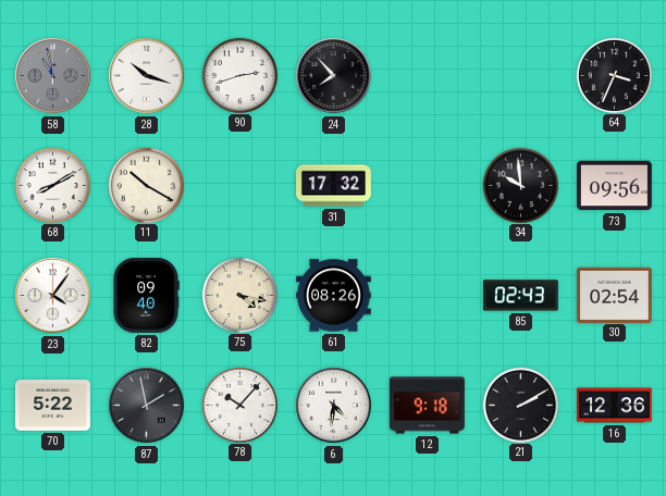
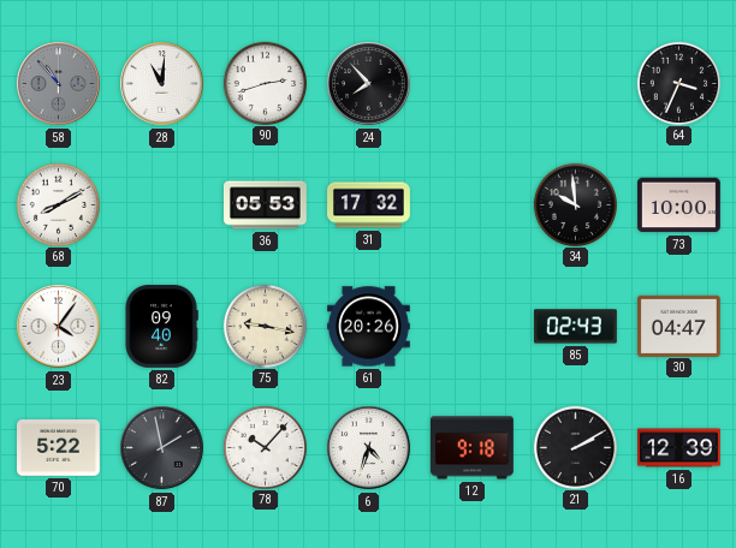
58: 10:58 -> 10:53 (59, 84)
28: 10:18 -> 11:01 (162, 84)
11: 10:20 -> none (146, 185)
36: none -> 05:53 (266, 205)
73: 09:56 -> 10:00 (679, 205)
75: 4:17 -> 9:17 (265, 326)
61: 08:26 -> 20:26 (369, 327)
30: 02:54 -> 04:47 (678, 326)
6: 4:31 -> 4:33 (369, 448)
16: 12:36 -> 12:39 (679, 448)
